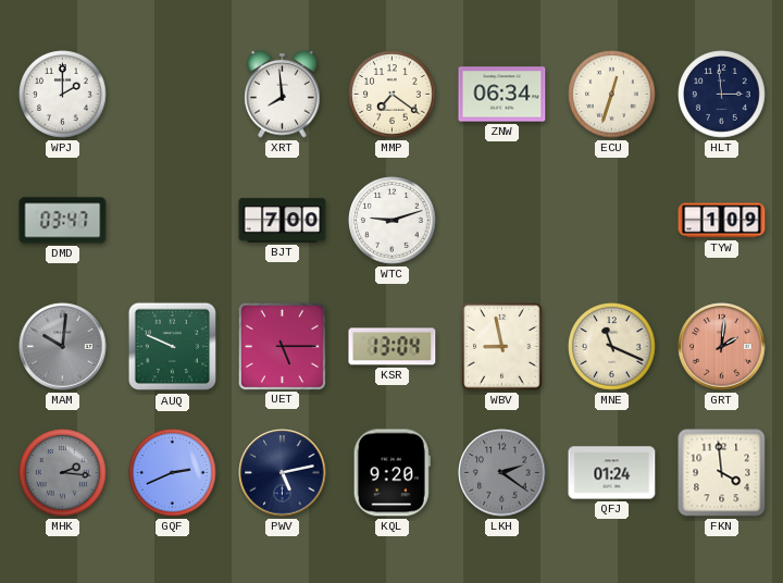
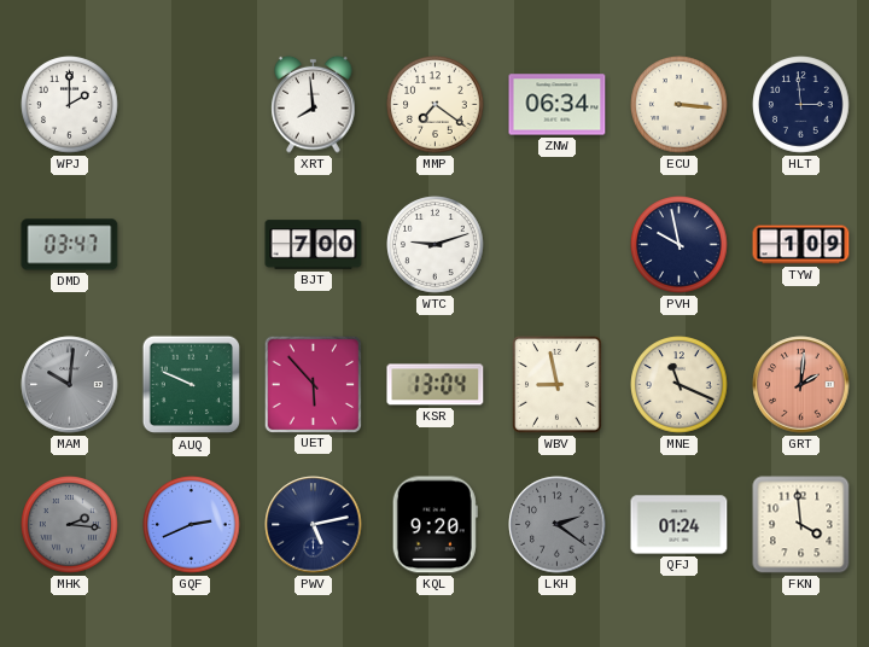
ECU: 12:33 -> 3:16 (680, 105)
PVH: none -> 9:58 (680, 245)
UET: 5:15 -> 5:53 (313, 384)
